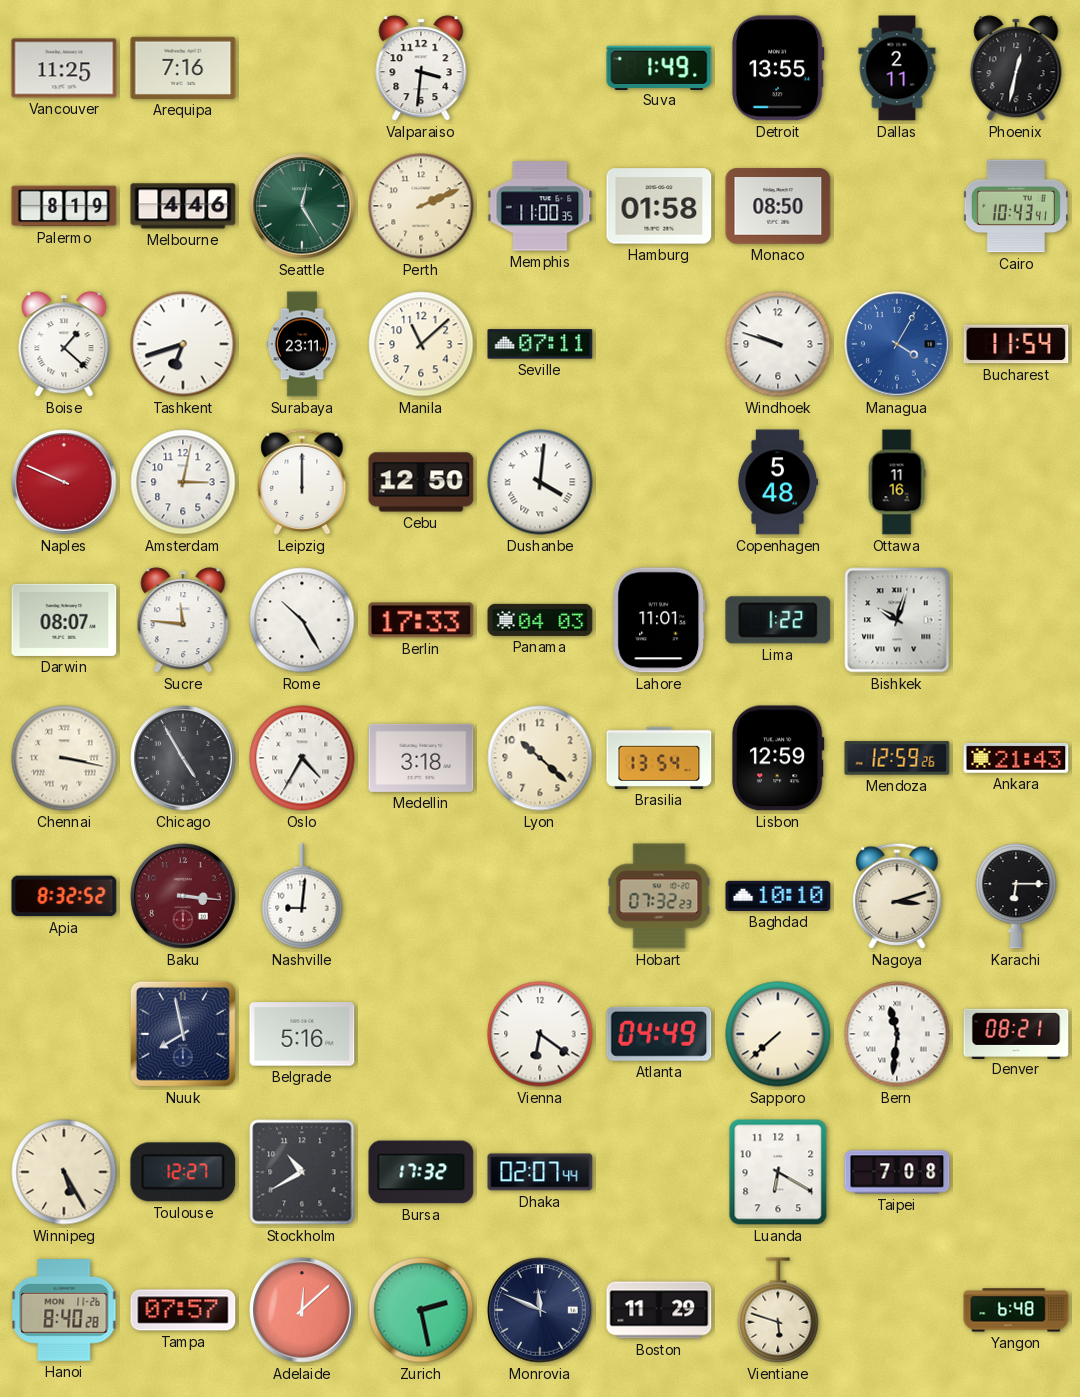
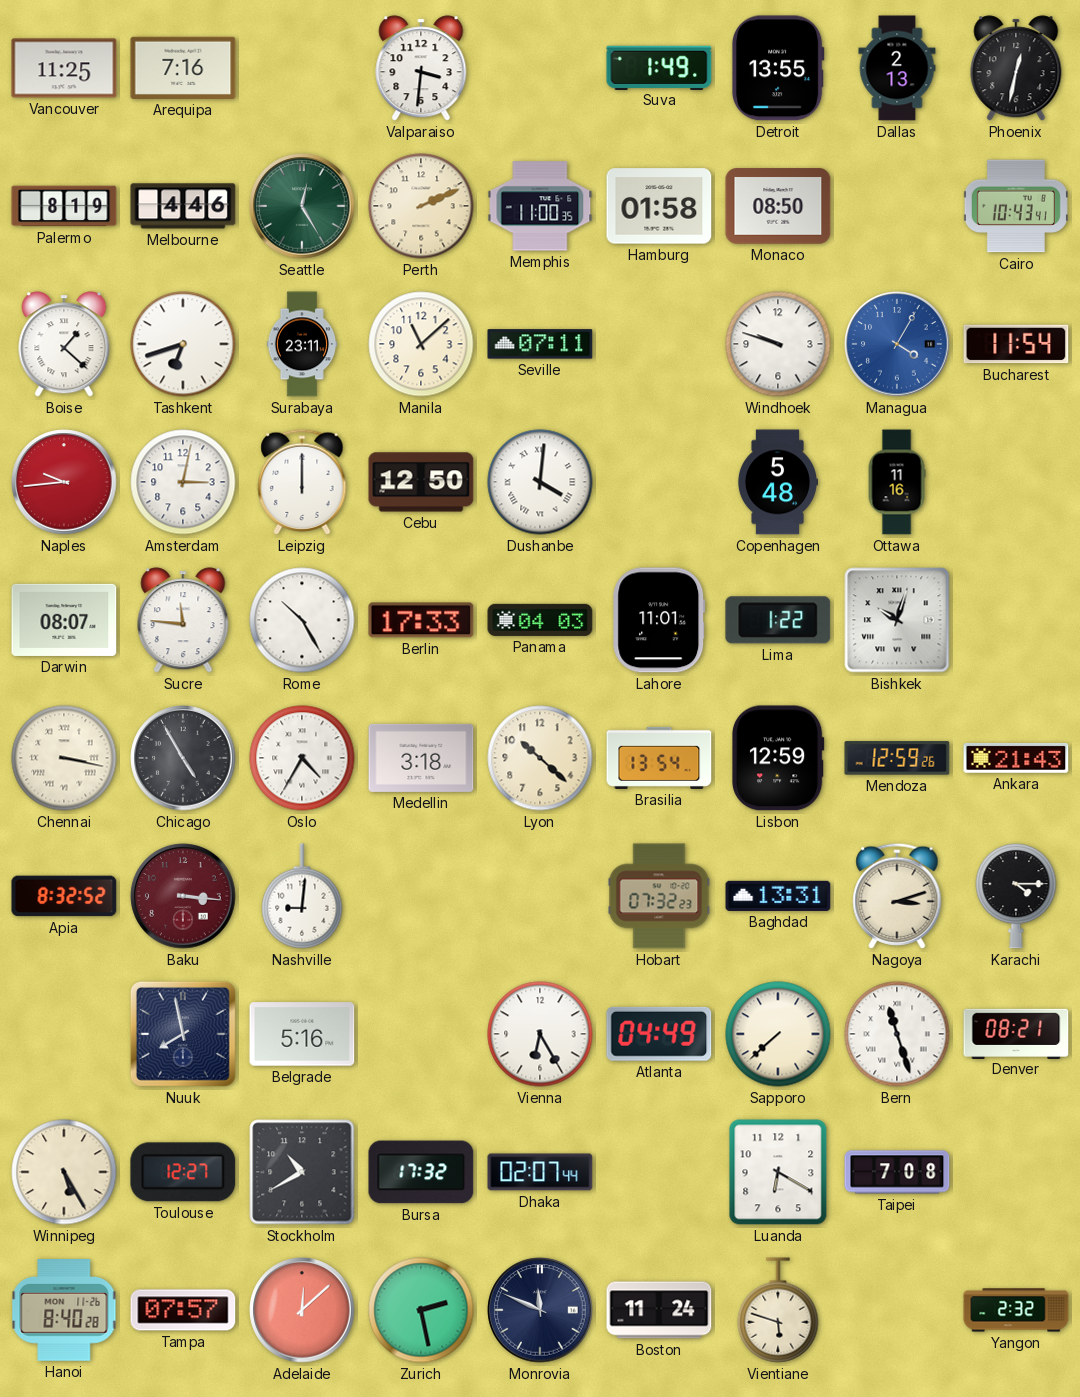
Dallas: 2:11 -> 2:13 (897, 68)
Naples: 9:49 -> 9:44 (64, 482)
Baghdad: 10:10 -> 13:31 (778, 896)
Karachi: 6:15 -> 4:15 (1016, 897)
Vienna: 6:21 -> 6:25 (540, 1034)
Bern: 11:31 -> 11:27 (897, 1034)
Boston: 11:29 -> 11:24 (659, 1310)
Yangon: 6:48 -> 2:32 (1016, 1310)
